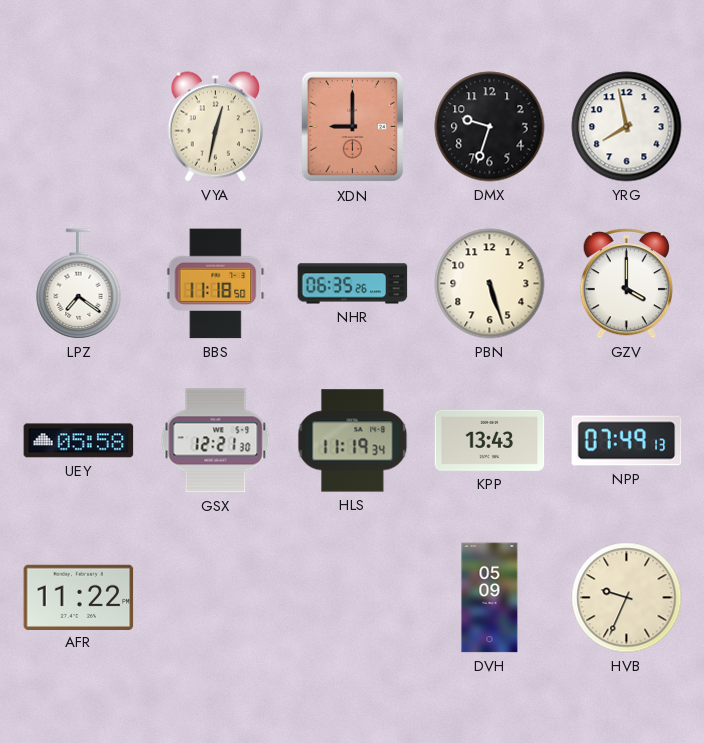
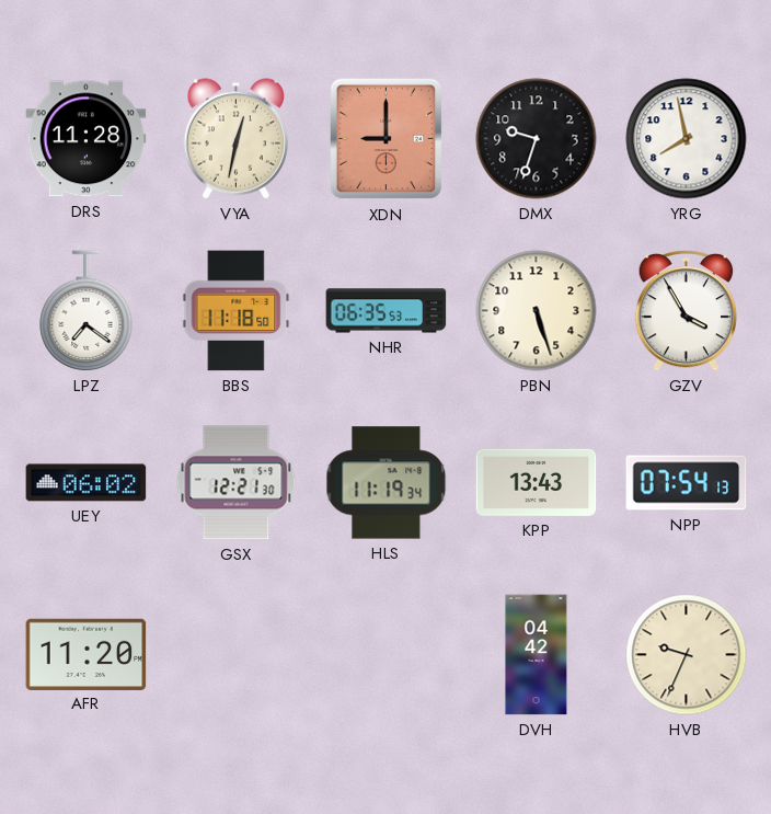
DRS: none -> 11:28 (87, 139)
NHR: 06:35:26 -> 06:35:53 (387, 311)
GZV: 4:00 -> 3:55 (686, 310)
UEY: 05:58 -> 06:02 (87, 483)
NPP: 07:49 -> 07:54 (687, 483)
AFR: 11:22 -> 11:20 (87, 654)
DVH: 05:09 -> 04:42 (537, 655)
